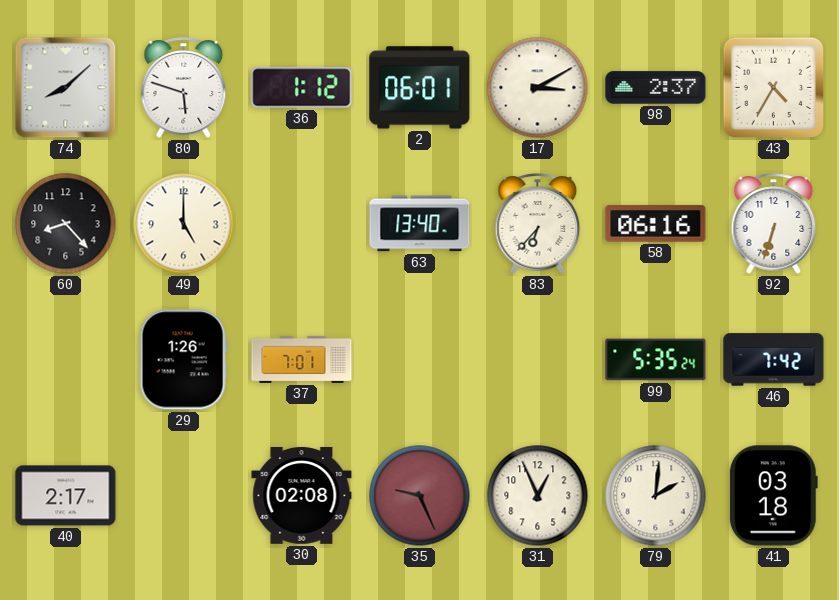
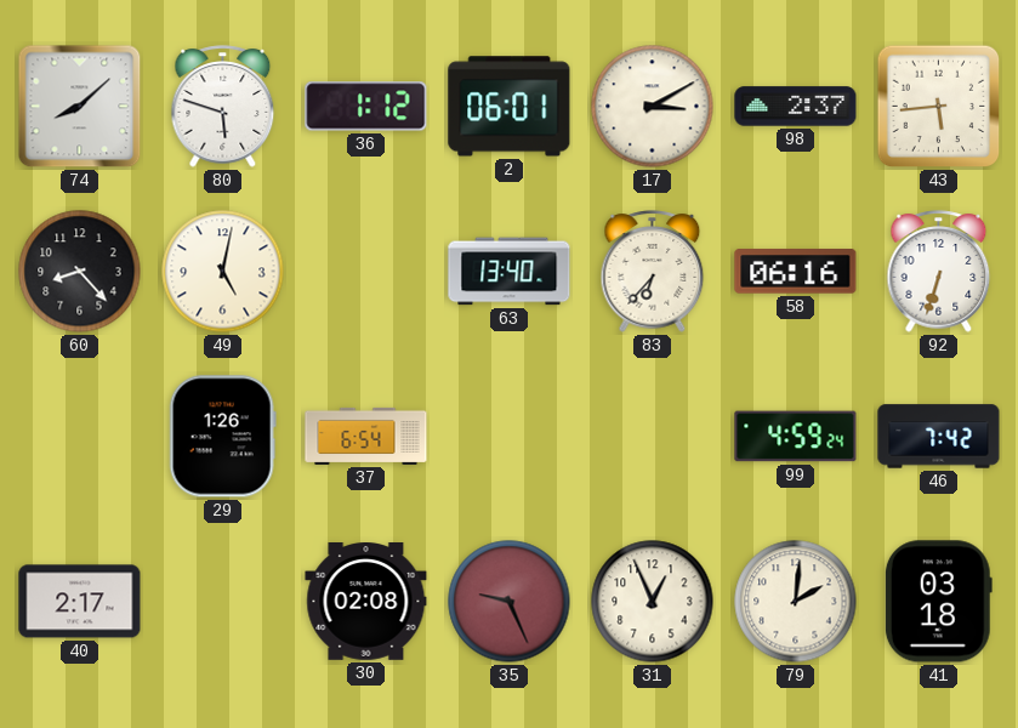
43: 4:35 -> 5:44 (939, 107)
49: 5:00 -> 5:02 (223, 272)
37: 7:01 -> 6:54 (366, 436)
99: 5:35 -> 4:59 (796, 437)
